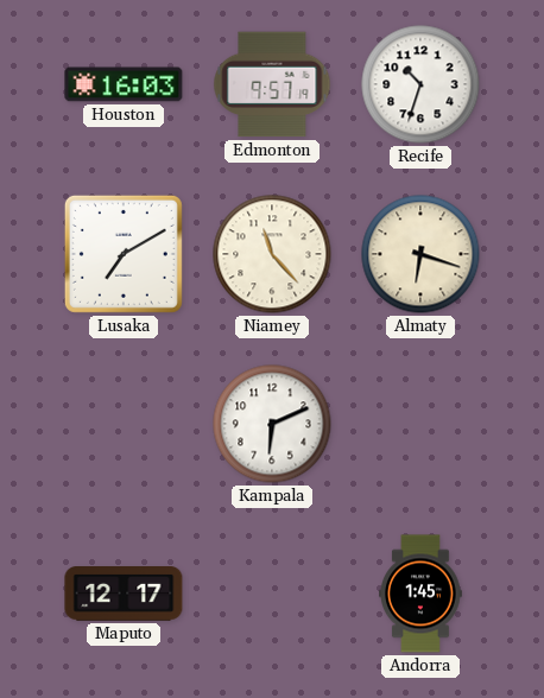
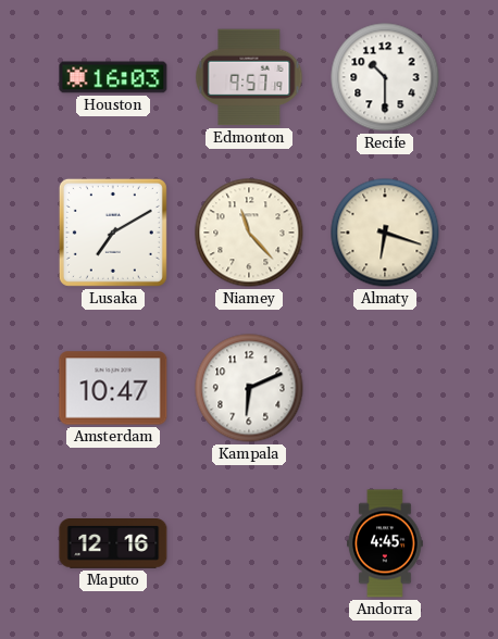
Recife: 10:33 -> 10:30 (385, 77)
Amsterdam: none -> 10:47 (113, 388)
Maputo: 12:17 -> 12:16 (113, 544)
Andorra: 1:45 -> 4:45 (385, 543)
